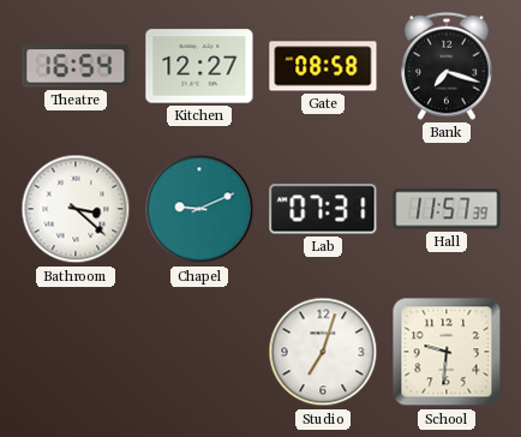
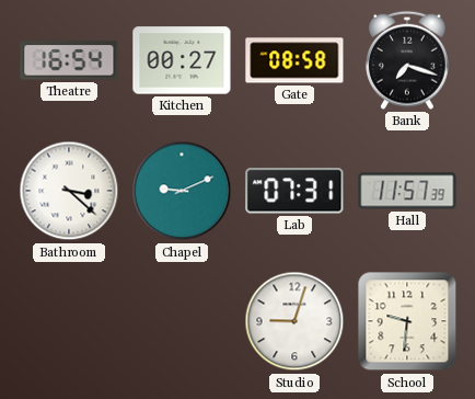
Kitchen: 12:27 -> 00:27 (182, 60)
Studio: 7:03 -> 9:03 (294, 321)
